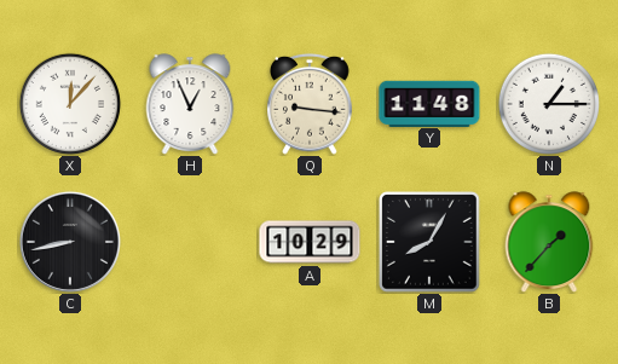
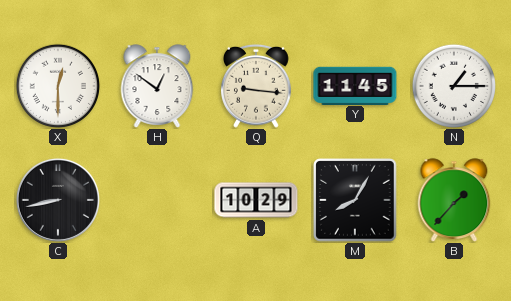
X: 12:07 -> 12:30 (57, 85)
H: 12:56 -> 12:51 (157, 86)
Y: 11:48 -> 11:45 (355, 85)
